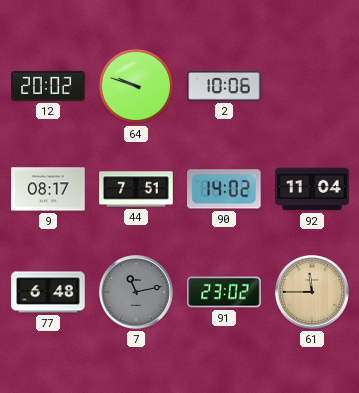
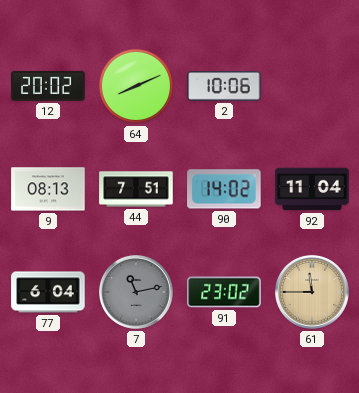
64: 9:48 -> 8:11 (136, 86)
9: 08:17 -> 08:13 (48, 189)
77: 6:48 -> 6:04 (48, 292)
